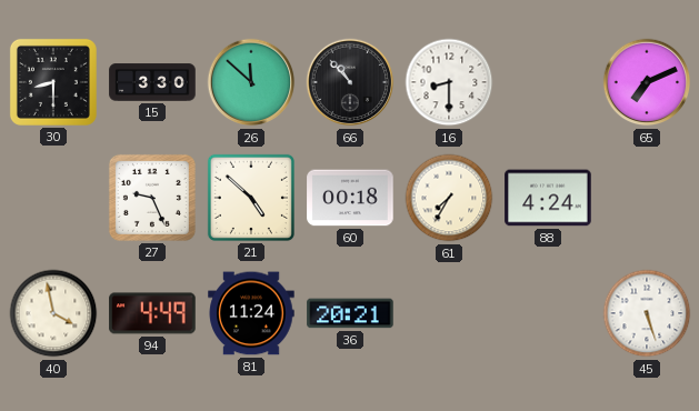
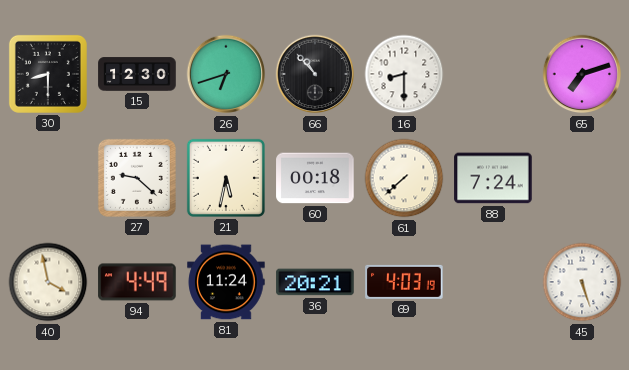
15: 3:30 -> 12:30 (137, 74)
26: 11:52 -> 6:42 (226, 74)
65: 7:11 -> 7:12 (582, 74)
27: 9:26 -> 9:22 (137, 178)
21: 4:52 -> 5:32 (226, 178)
61: 7:35 -> 7:38 (404, 178)
88: 4:24 -> 7:24 (493, 178)
69: none -> 4:03 (404, 282)
